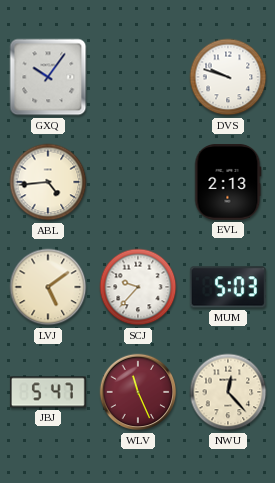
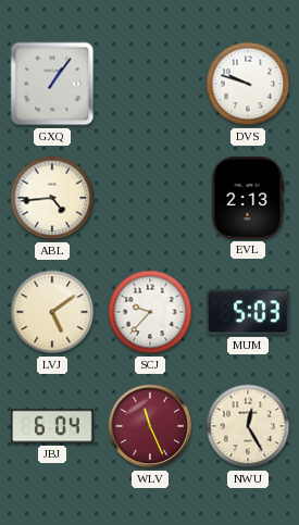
GXQ: 10:06 -> 1:06 (52, 84)
JBJ: 5:47 -> 6:04 (52, 426)
NWU: 12:23 -> 12:25 (248, 426)
